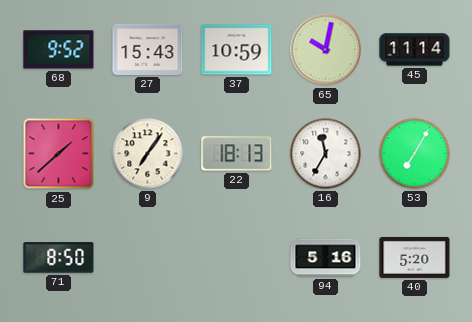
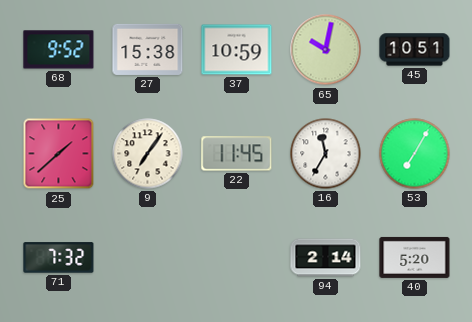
27: 15:43 -> 15:38 (148, 49)
45: 11:14 -> 10:51 (415, 50)
22: 18:13 -> 11:45 (237, 154)
71: 8:50 -> 7:32 (59, 258)
94: 5:16 -> 2:14 (326, 258)
